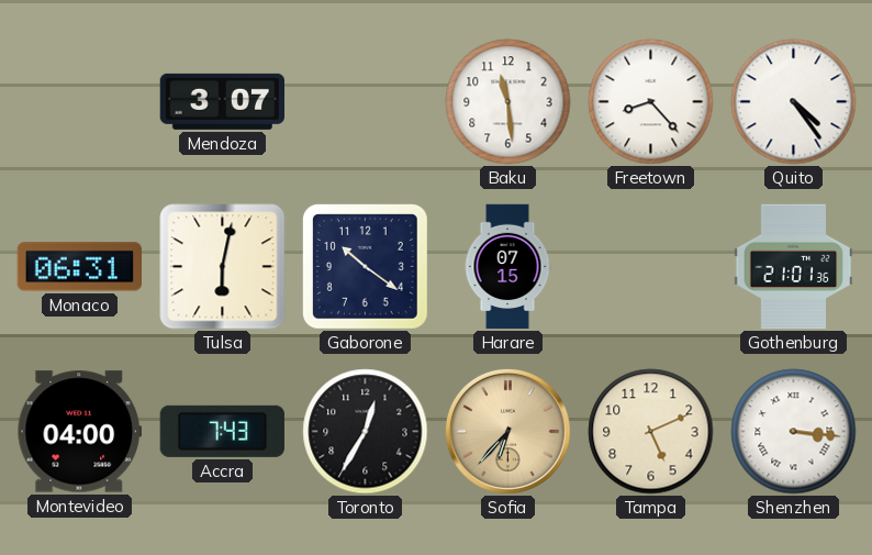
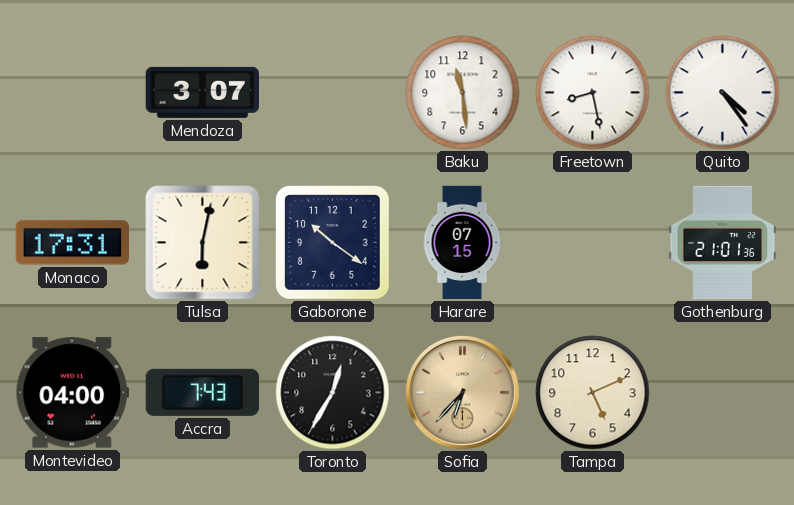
Freetown: 8:23 -> 8:28 (593, 93)
Monaco: 06:31 -> 17:31 (72, 243)
Shenzhen: 3:16 -> none (794, 432)
